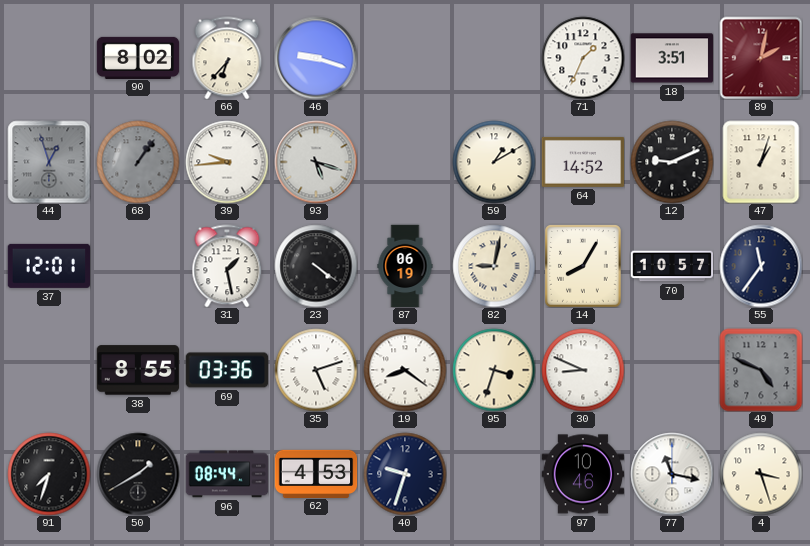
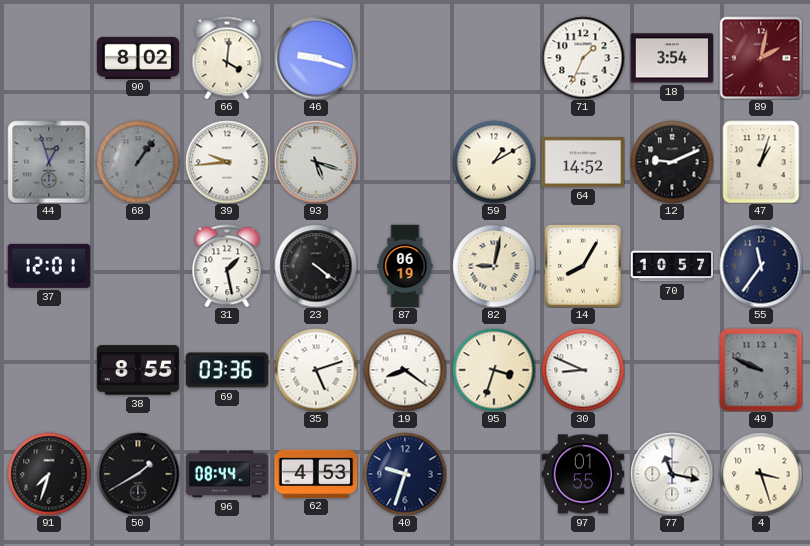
66: 6:37 -> 4:01 (227, 58)
18: 3:51 -> 3:54 (672, 58)
49: 4:49 -> 9:49 (761, 370)
97: 10:46 -> 01:55 (583, 474)
